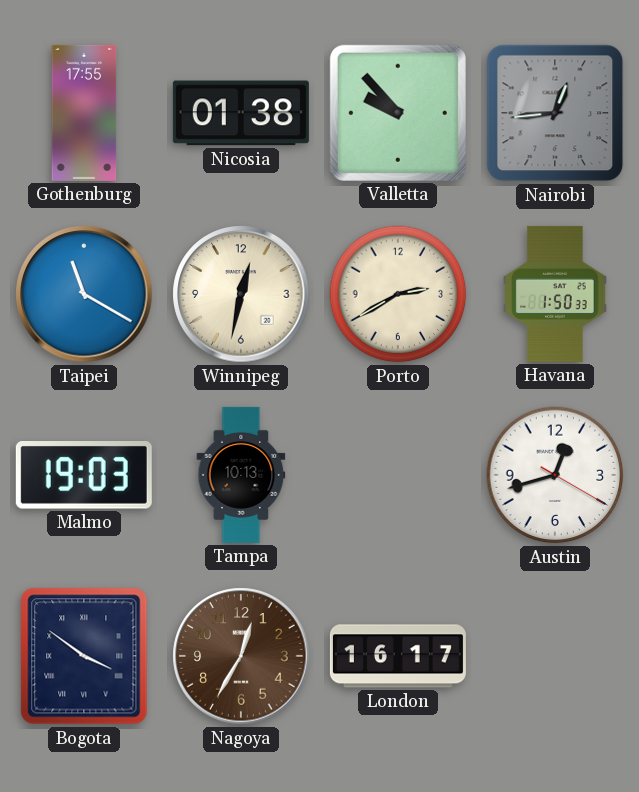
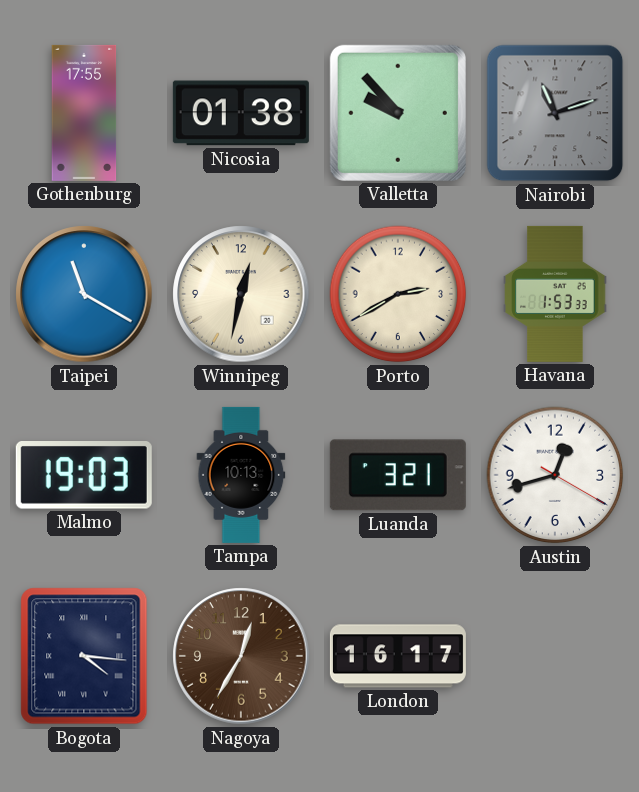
Nairobi: 12:44 -> 11:12 (555, 113)
Havana: 1:50 -> 1:53 (555, 294)
Luanda: none -> 3:21 (398, 475)
Bogota: 3:51 -> 4:16 (84, 656)
